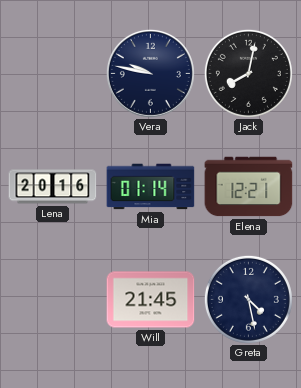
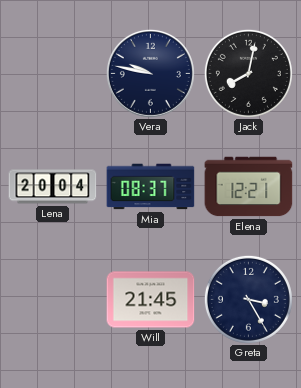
Lena: 20:16 -> 20:04 (53, 187)
Mia: 01:14 -> 08:37 (151, 187)
Greta: 4:28 -> 3:25 (248, 299)
